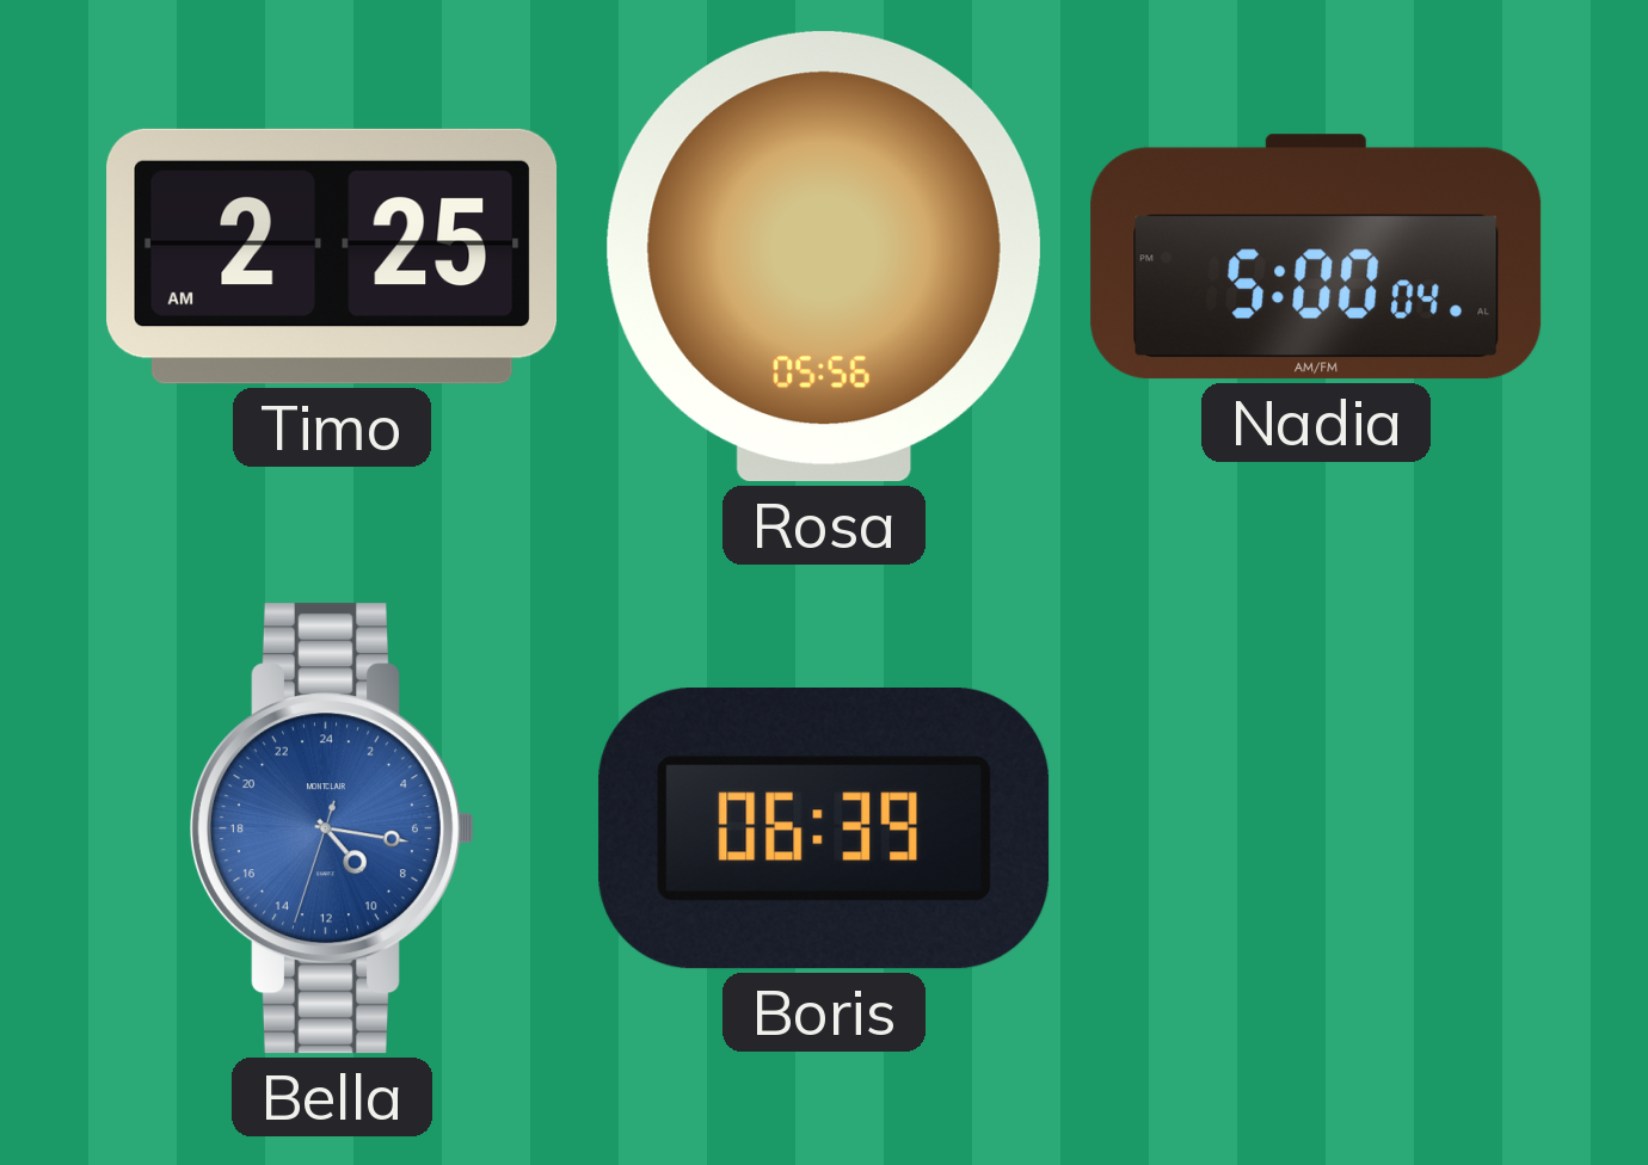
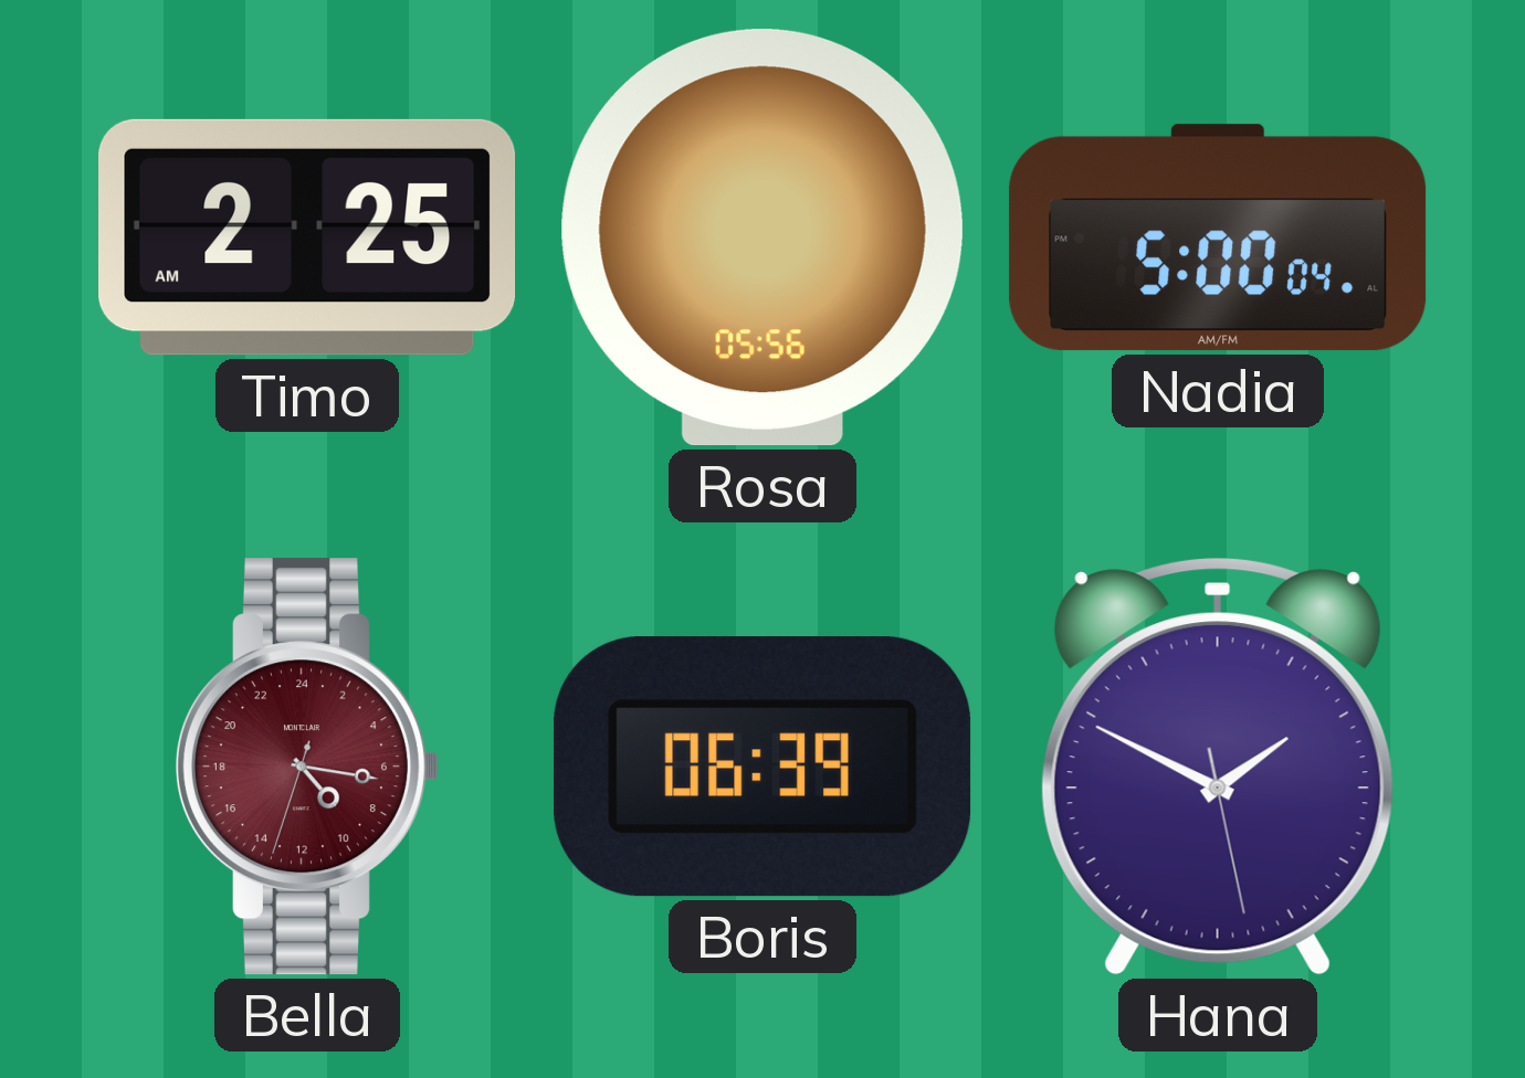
Bella dial: blue -> burgundy (307, 767)
Hana: none -> 1:49 (1218, 767)
